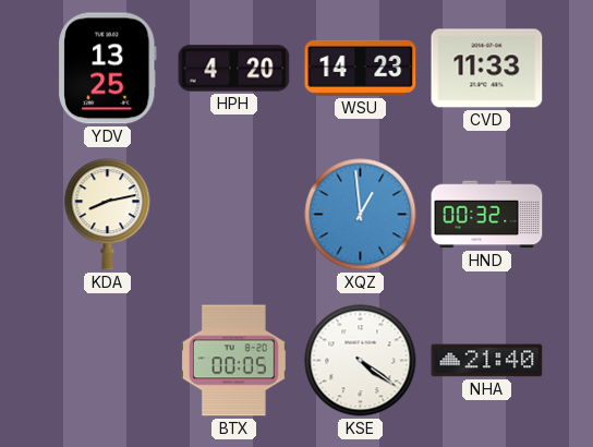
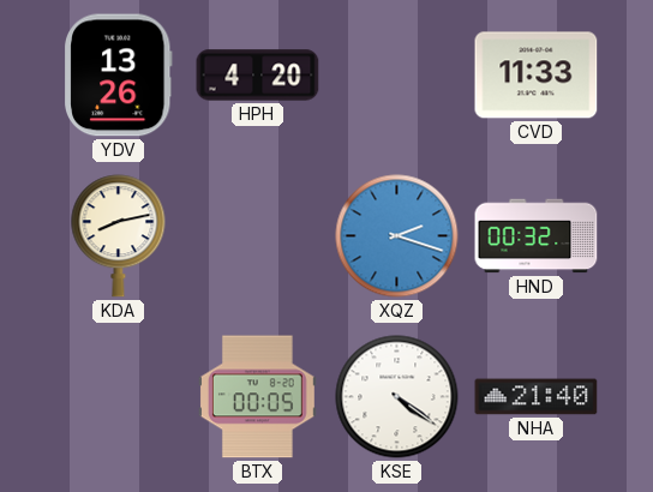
YDV: 13:25 -> 13:26 (118, 76)
WSU: 14:23 -> none (361, 68)
XQZ: 12:59 -> 2:18 (397, 236)
